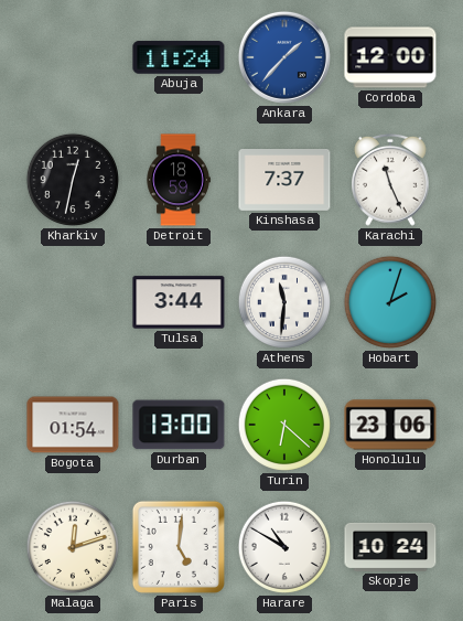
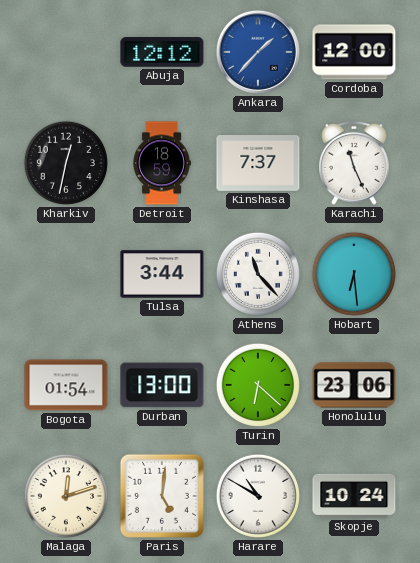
Abuja: 11:24 -> 12:12 (162, 52)
Athens: 11:31 -> 11:23 (257, 274)
Hobart: 2:03 -> 6:29 (353, 274)
